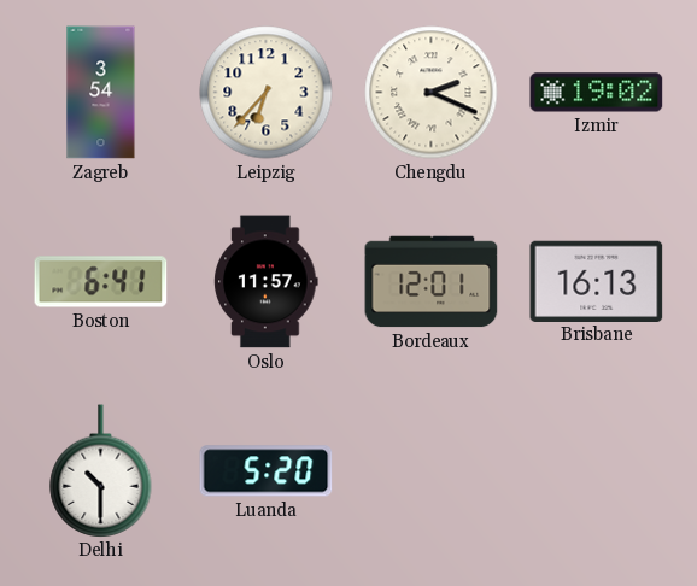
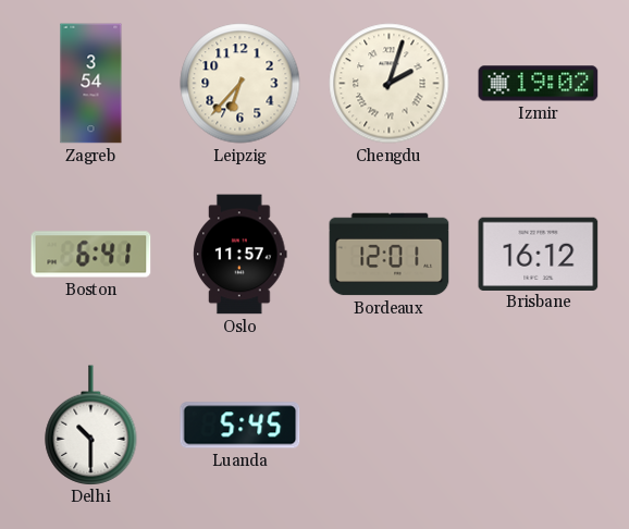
Chengdu: 2:19 -> 2:03 (390, 84)
Brisbane: 16:13 -> 16:12 (539, 254)
Luanda: 5:20 -> 5:45 (240, 426)
